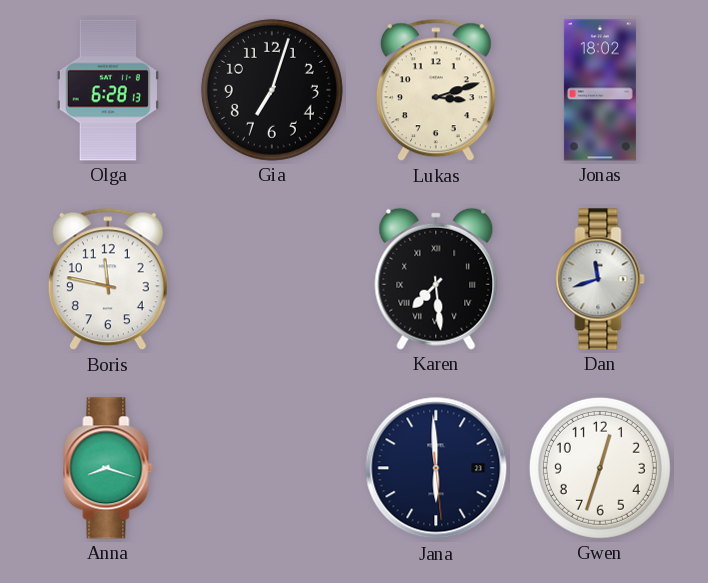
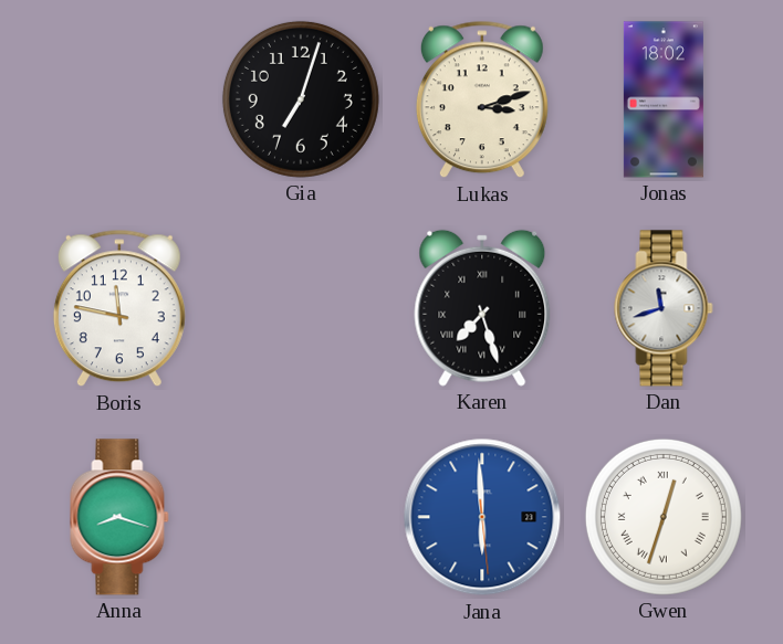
Olga: 6:28 -> none (108, 90)
Karen: 7:29 -> 7:27 (482, 308)
Jana dial: navy -> blue (482, 517)
Gwen numerals: Arabic -> Roman (664, 517)
